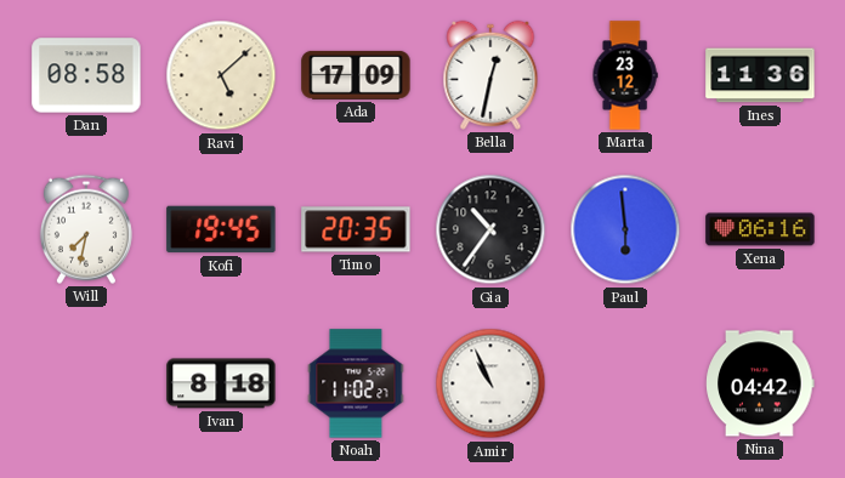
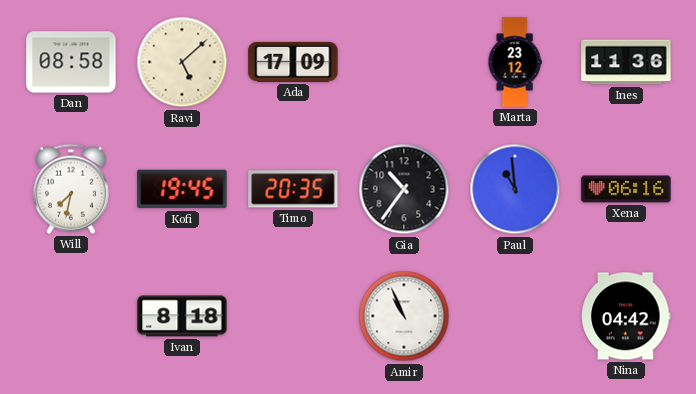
Bella: 12:32 -> none (490, 75)
Paul: 5:59 -> 10:59 (515, 189)
Noah: 11:02 -> none (356, 383)
